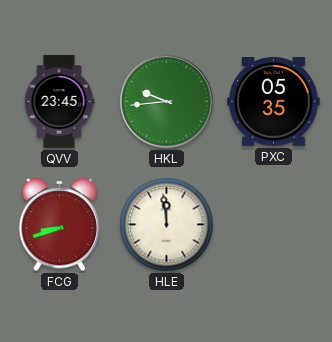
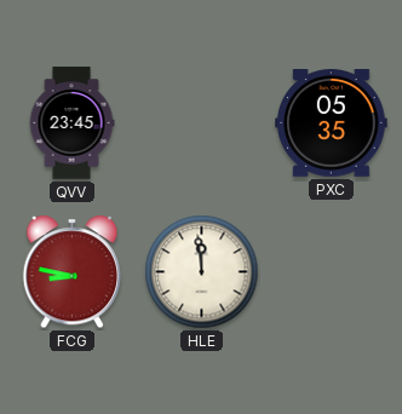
HKL: 9:44 -> none (167, 102)
FCG: 8:42 -> 8:47 (73, 272)
